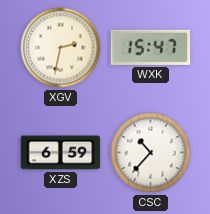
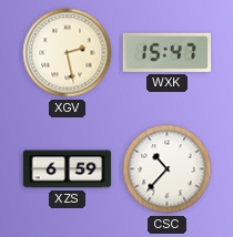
XGV: 2:32 -> 2:28 (68, 53)
